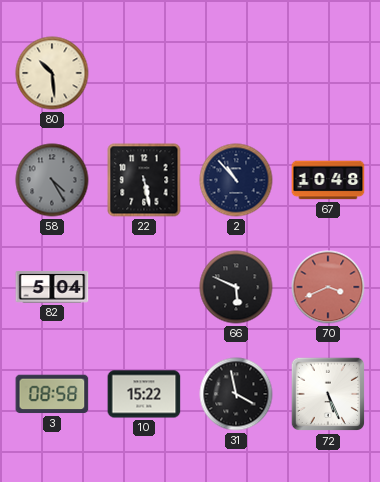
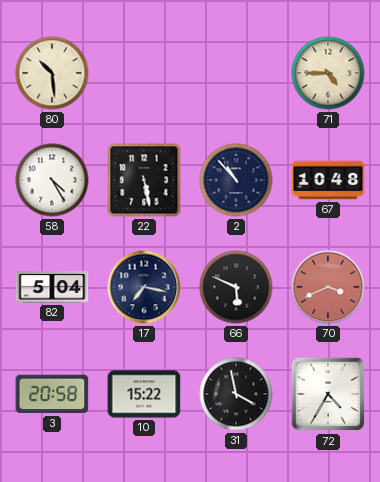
71: none -> 4:45 (328, 73)
58 dial: grey -> white (52, 180)
17: none -> 7:17 (144, 287)
3: 08:58 -> 20:58 (52, 394)
72: 5:26 -> 4:35 (328, 394)
